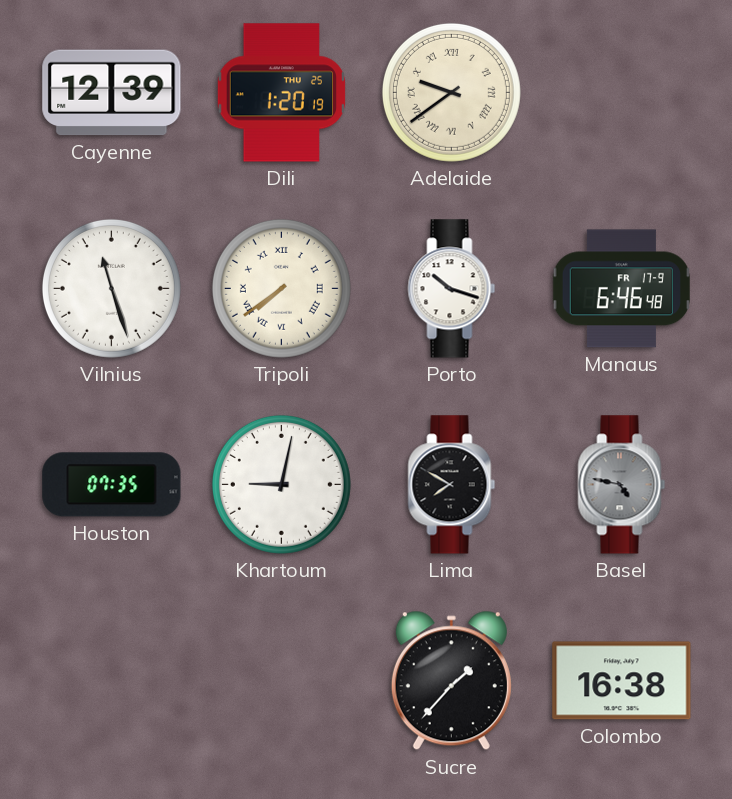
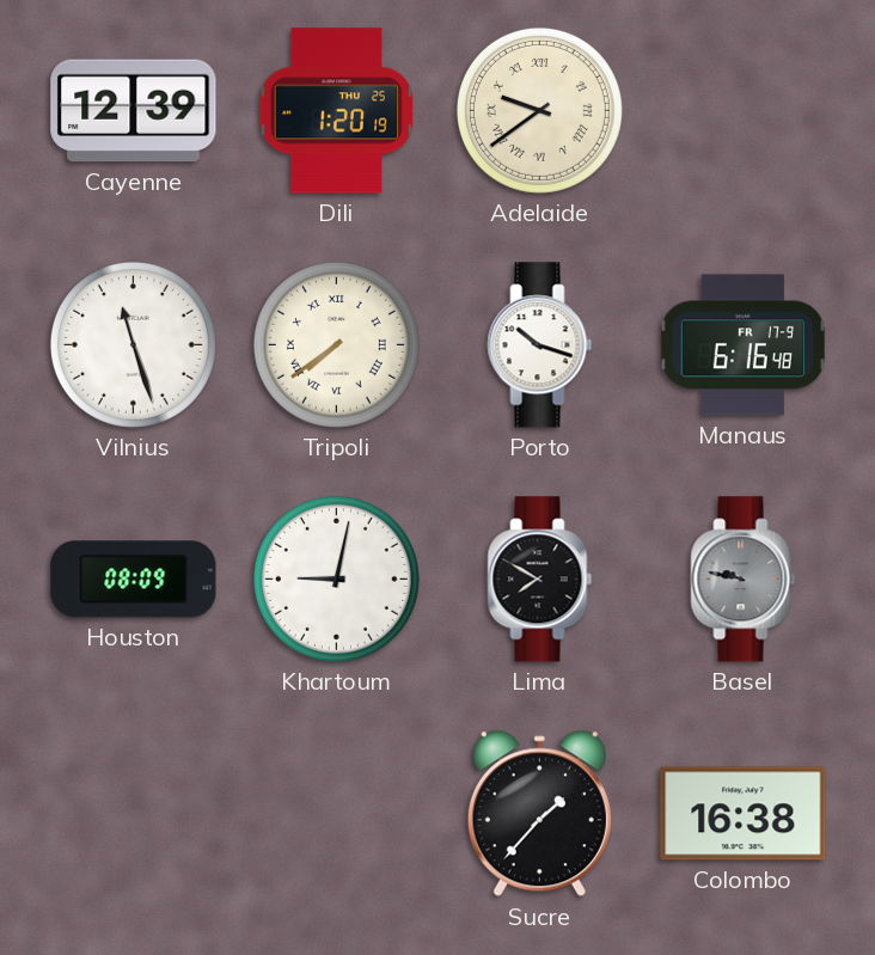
Manaus: 6:46 -> 6:16 (742, 345)
Houston: 07:35 -> 08:09 (134, 580)
Basel: 4:47 -> 9:47 (744, 580)
